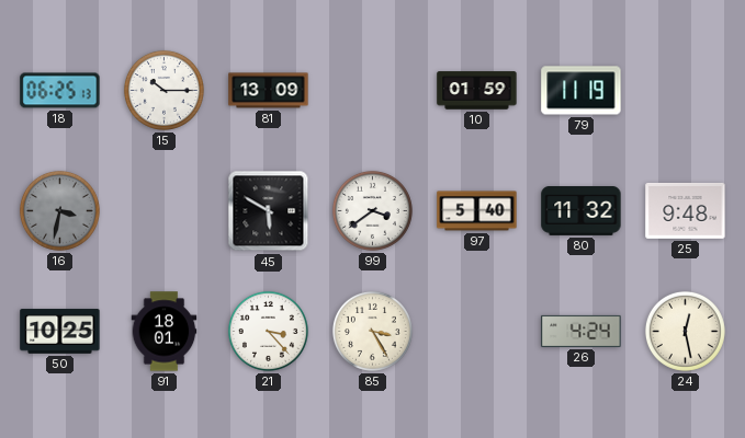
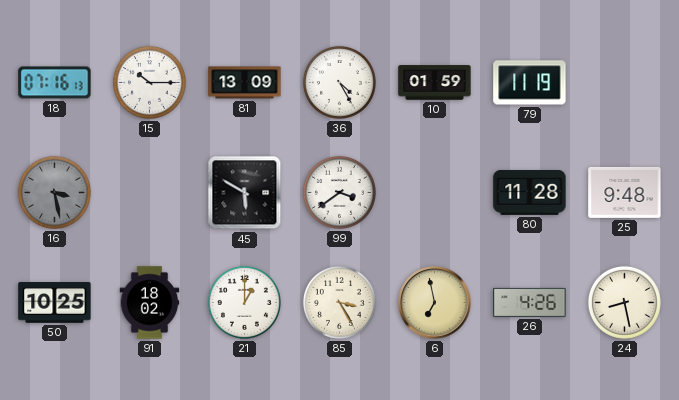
18: 06:25 -> 07:16 (55, 83)
36: none -> 4:25 (339, 82)
16: 3:32 -> 3:28 (54, 192)
97: 5:40 -> none (477, 211)
80: 11:32 -> 11:28 (530, 193)
91: 18:01 -> 18:02 (150, 303)
21: 3:23 -> 1:00 (244, 302)
6: none -> 6:58 (435, 303)
26: 4:24 -> 4:26 (530, 302)
24: 12:28 -> 8:28 (624, 302)
